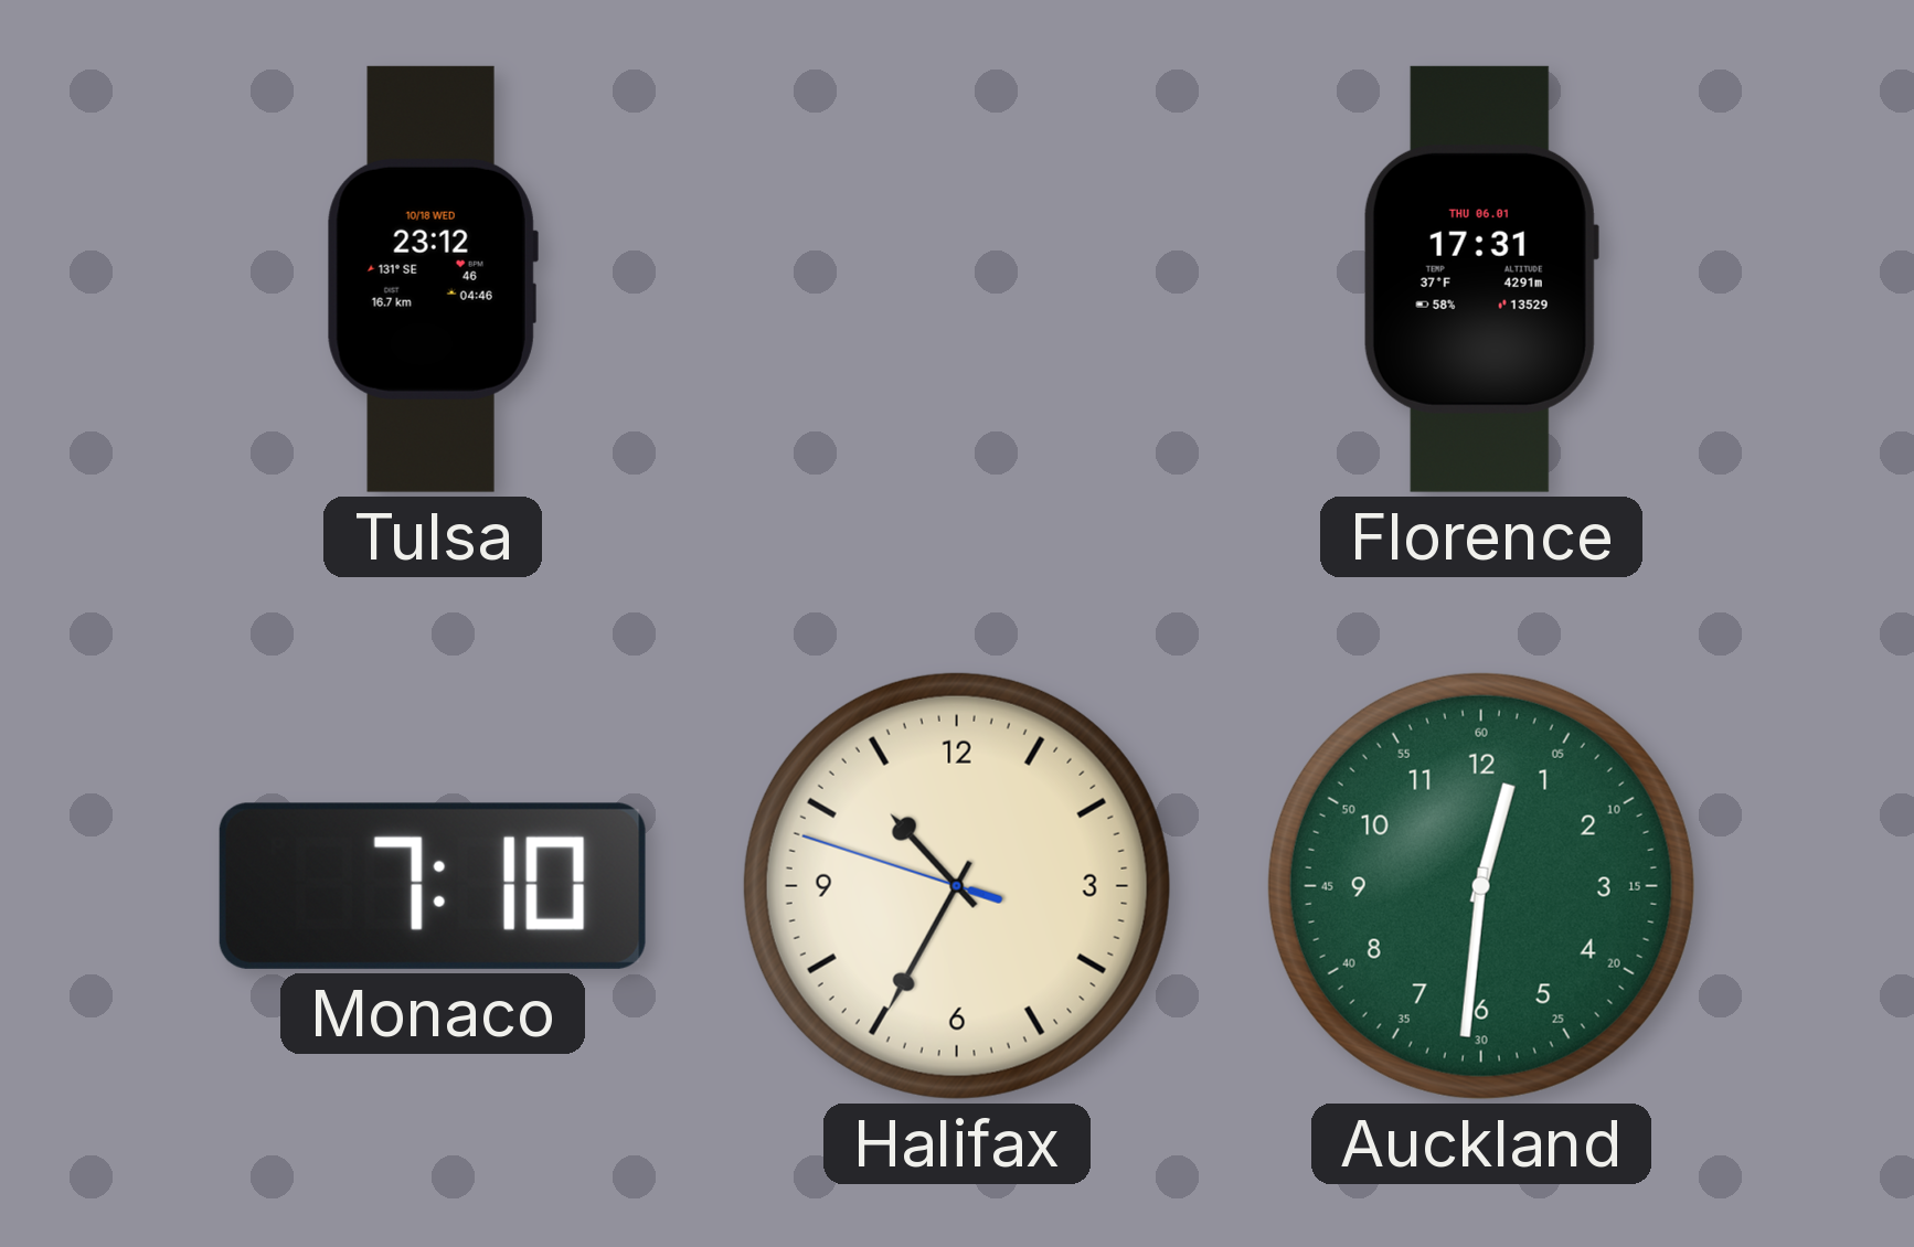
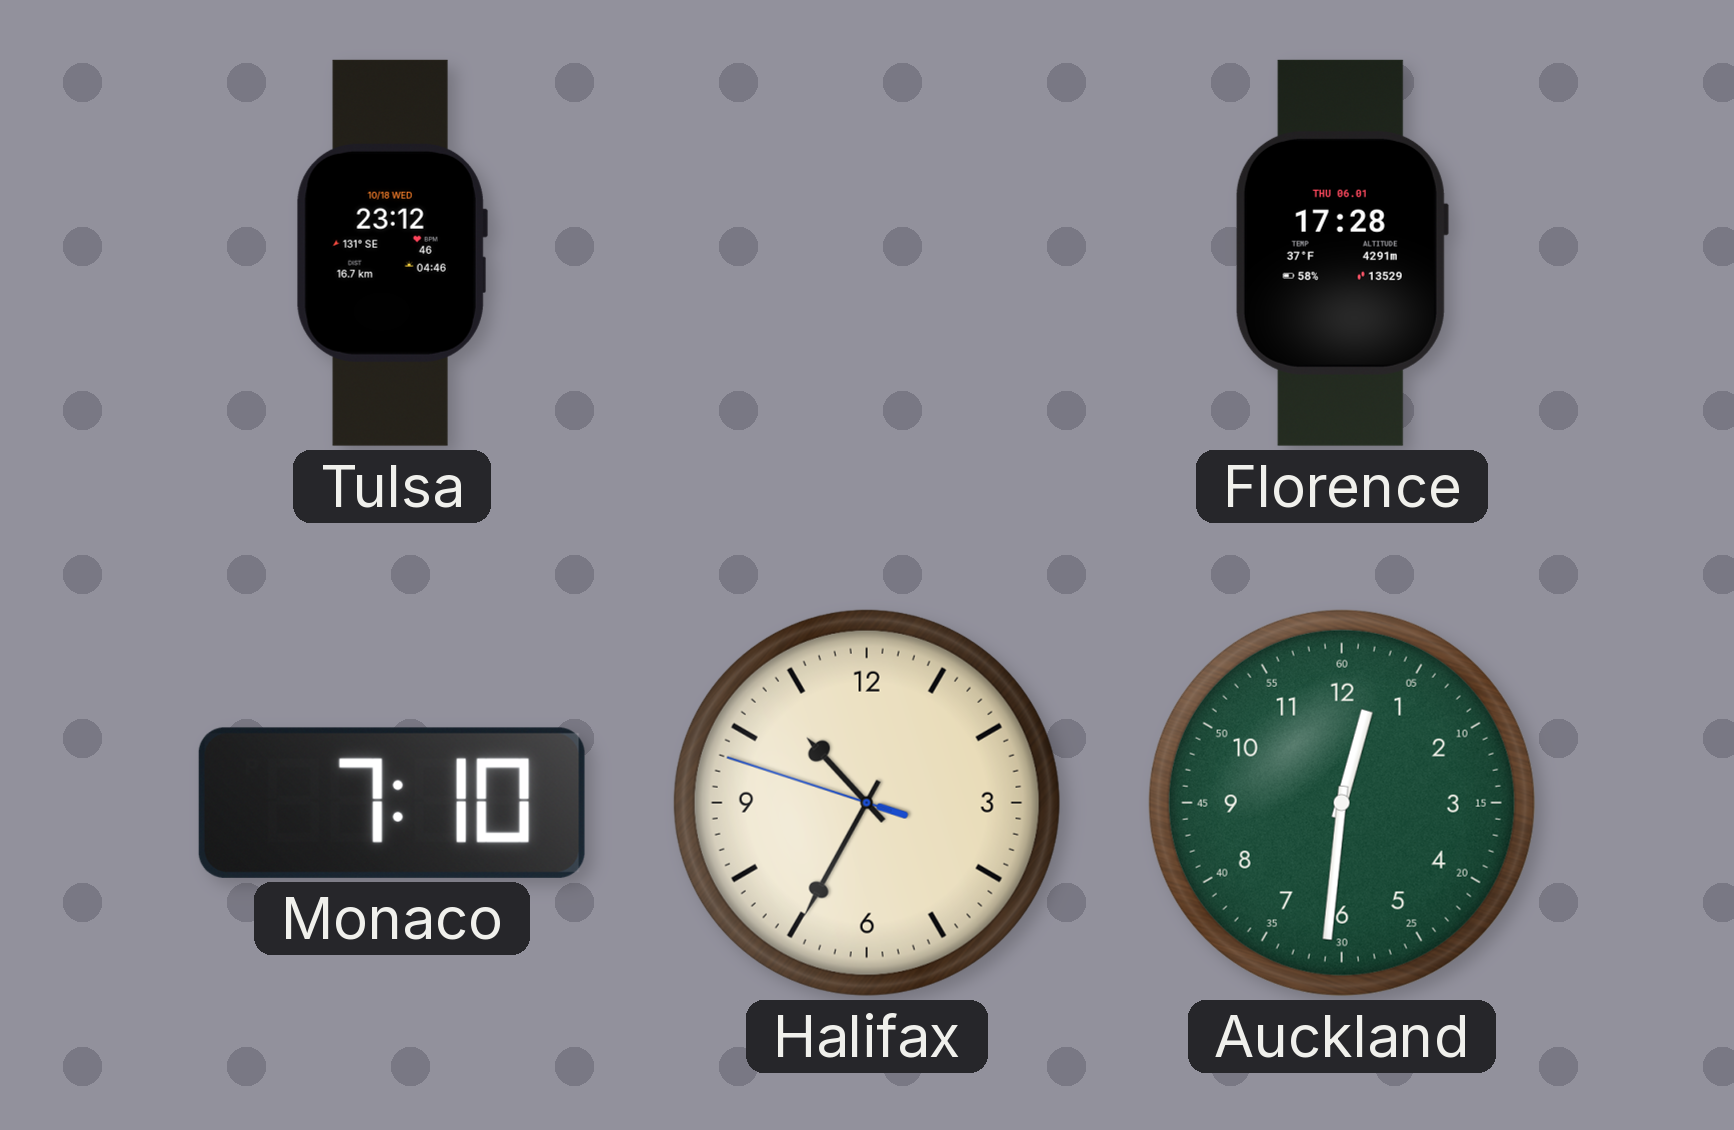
Florence: 17:31 -> 17:28 (1342, 253)
